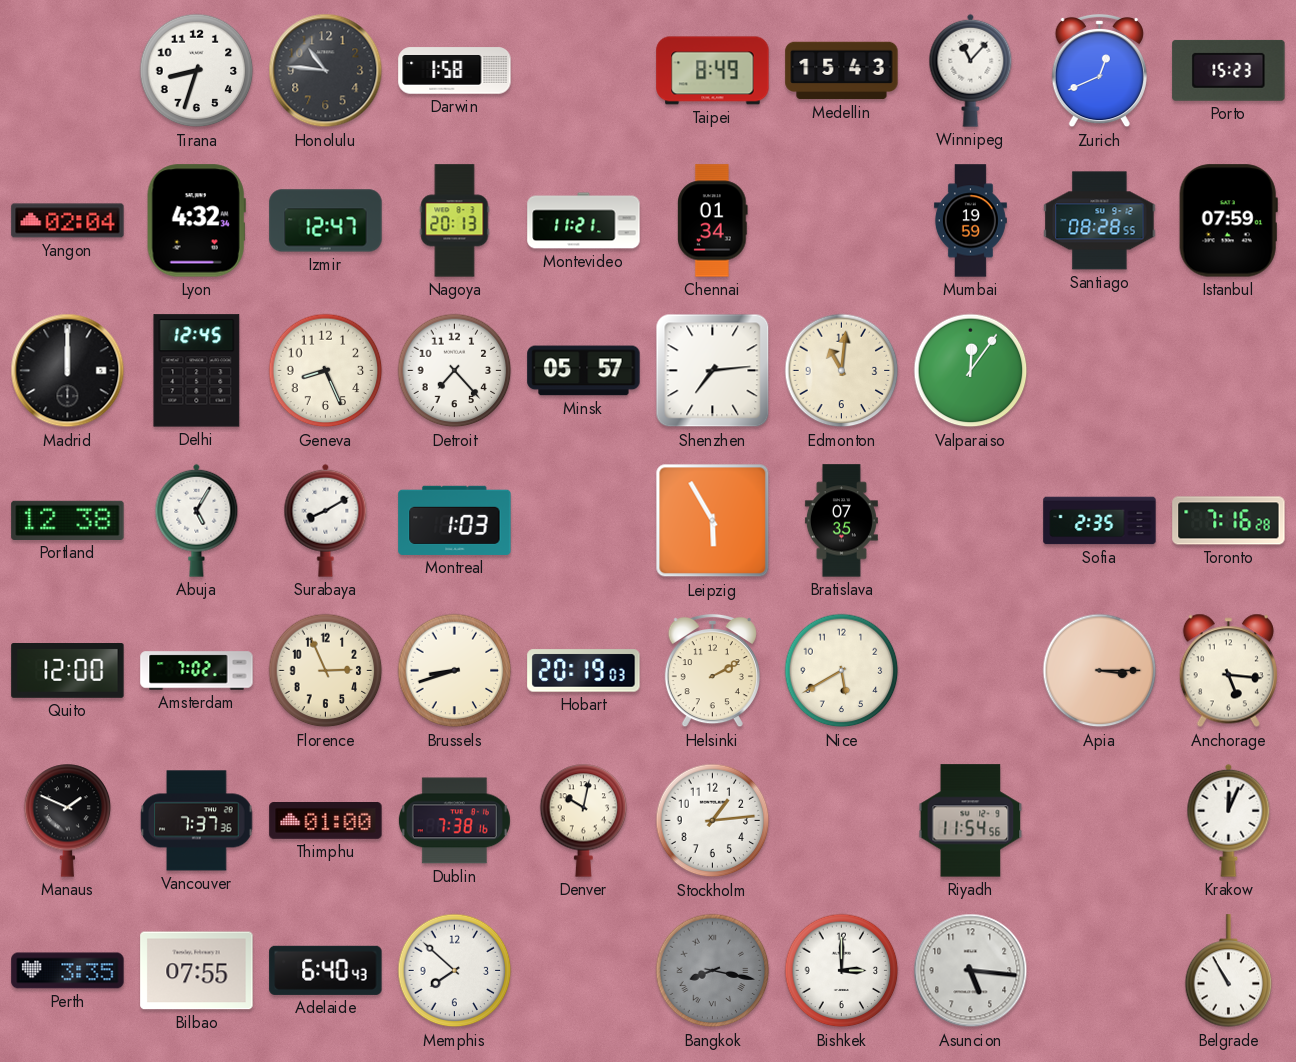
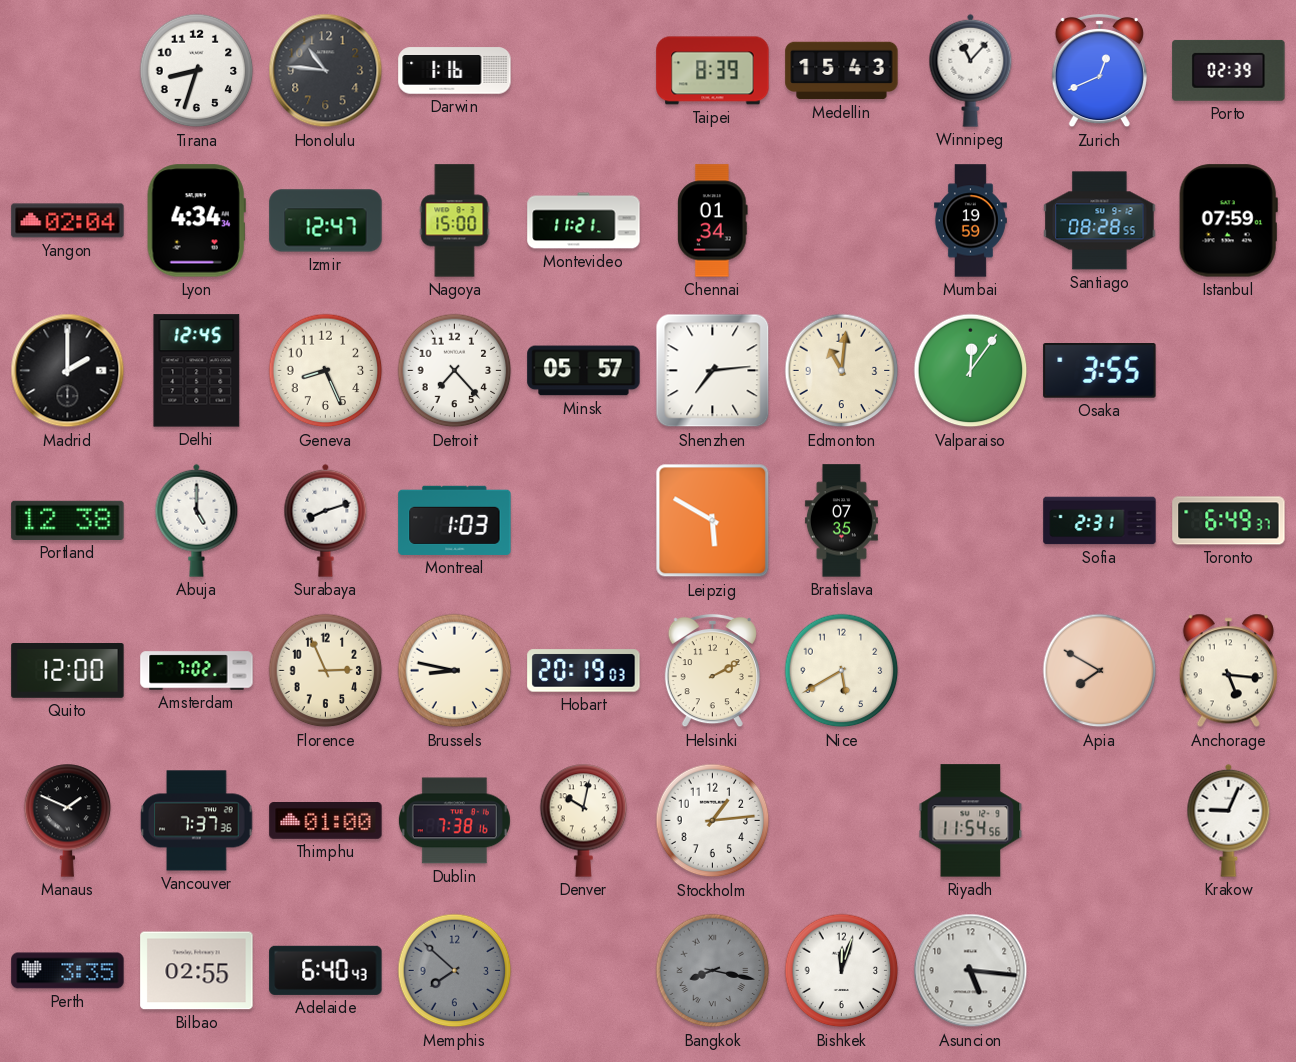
Darwin: 1:58 -> 1:16 (455, 71)
Taipei: 8:49 -> 8:39 (713, 71)
Porto: 15:23 -> 02:39 (1229, 70)
Lyon: 4:32 -> 4:34 (196, 221)
Nagoya: 20:13 -> 15:00 (455, 221)
Madrid: 12:00 -> 2:00 (68, 371)
Osaka: none -> 3:55 (1100, 371)
Abuja: 5:05 -> 5:00 (197, 520)
Surabaya: 8:10 -> 8:12 (326, 520)
Leipzig: 5:55 -> 5:50 (713, 521)
Sofia: 2:35 -> 2:31 (1100, 521)
Toronto: 7:16 -> 6:49 (1229, 521)
Brussels: 8:42 -> 8:47 (455, 671)
Apia: 3:15 -> 7:50 (1100, 671)
Krakow: 12:04 -> 9:04 (1229, 820)
Bilbao: 07:55 -> 02:55 (197, 971)
Memphis dial: white -> grey (455, 971)
Bishkek: 3:00 -> 12:03 (842, 971)
Belgrade: 10:55 -> none (1229, 971)
